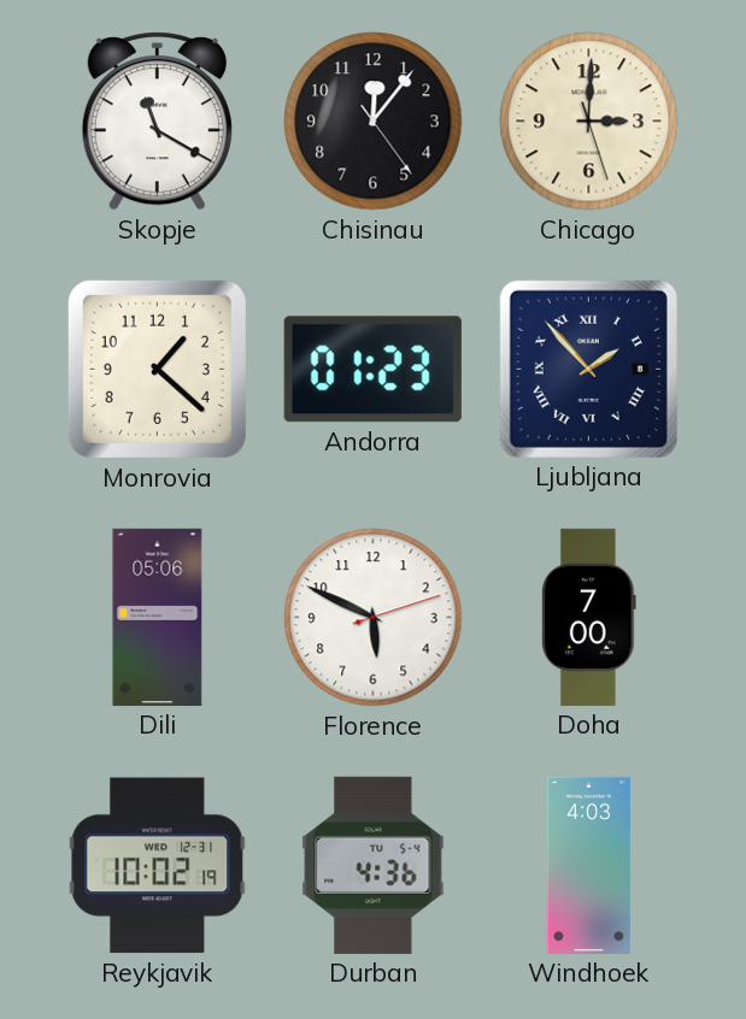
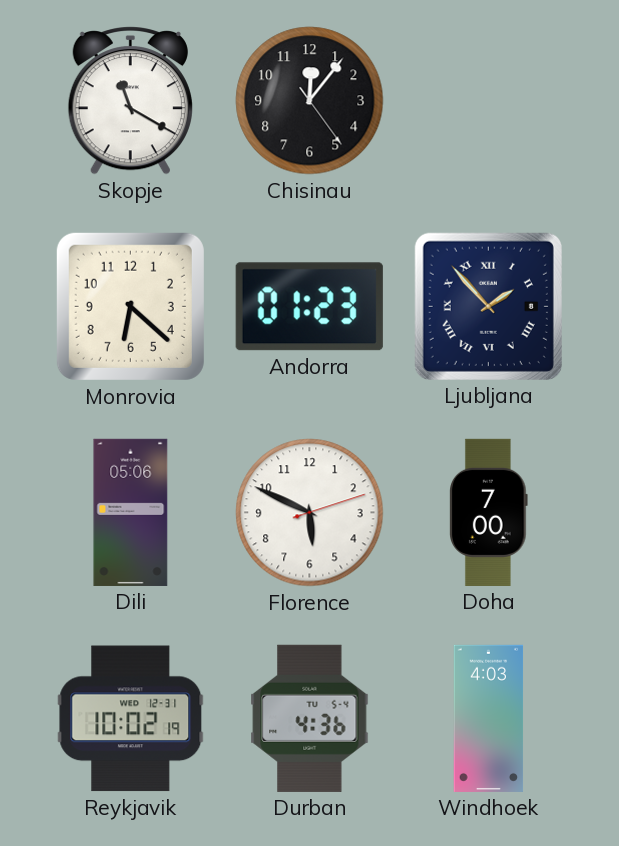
Chicago: 3:00 -> none (589, 122)
Monrovia: 1:22 -> 6:22 (130, 306)
